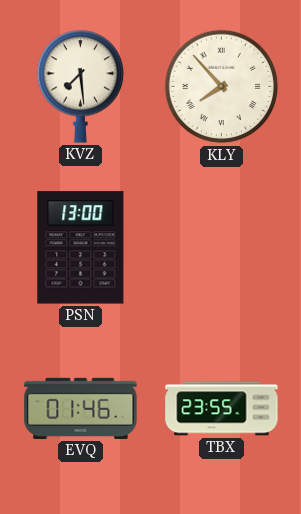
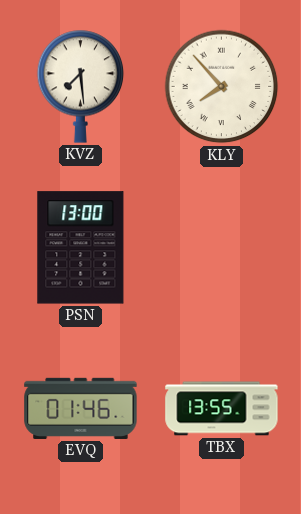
TBX: 23:55 -> 13:55 (222, 409)
